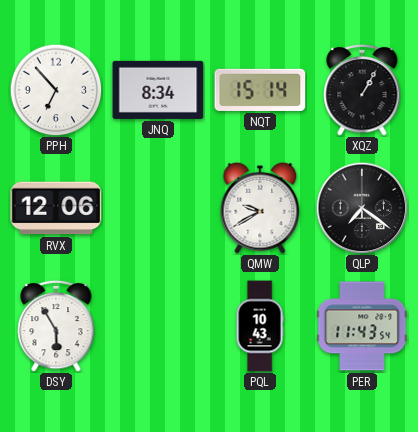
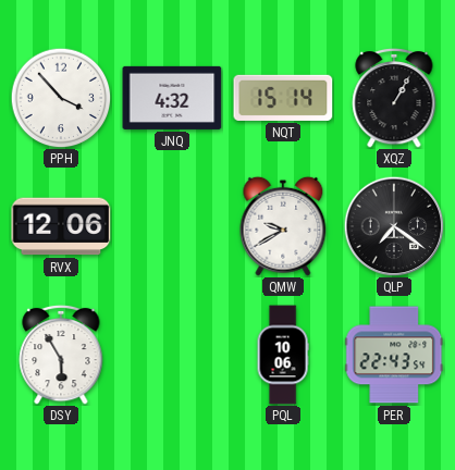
PPH: 6:53 -> 3:53 (61, 98)
JNQ: 8:34 -> 4:32 (172, 98)
PQL: 10:43 -> 10:06 (283, 355)
PER: 11:43 -> 22:43 (394, 355)
